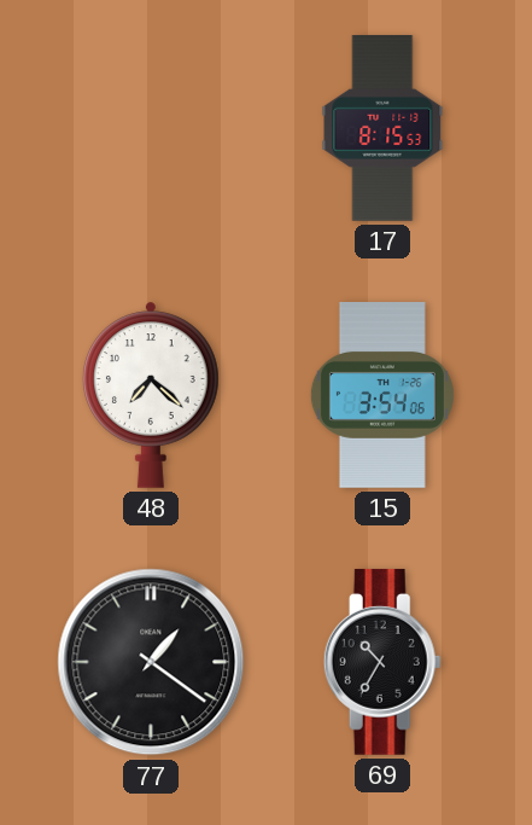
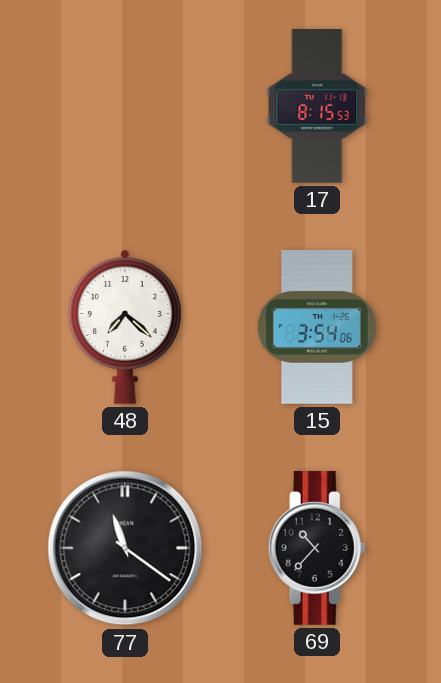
77: 1:21 -> 11:21 (125, 548)
69: 10:35 -> 10:37 (317, 548)
